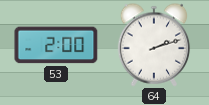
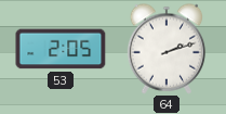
53: 2:00 -> 2:05 (61, 49)
